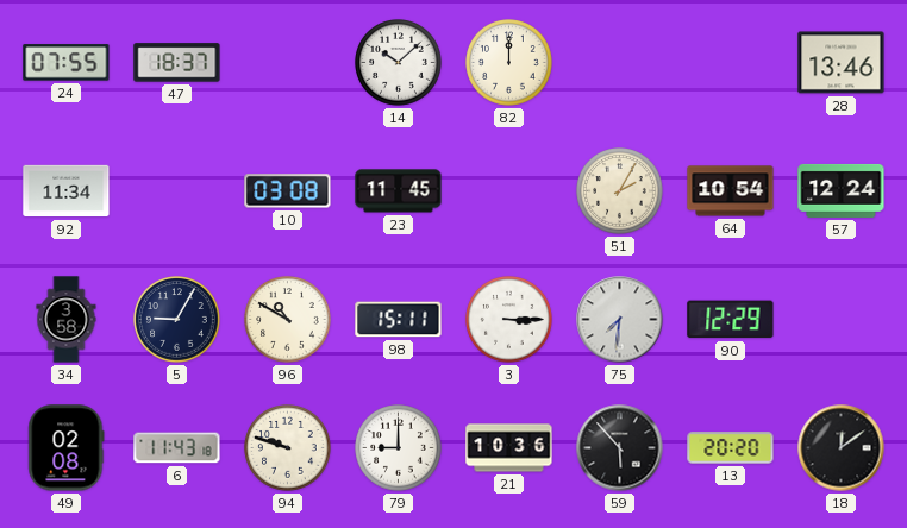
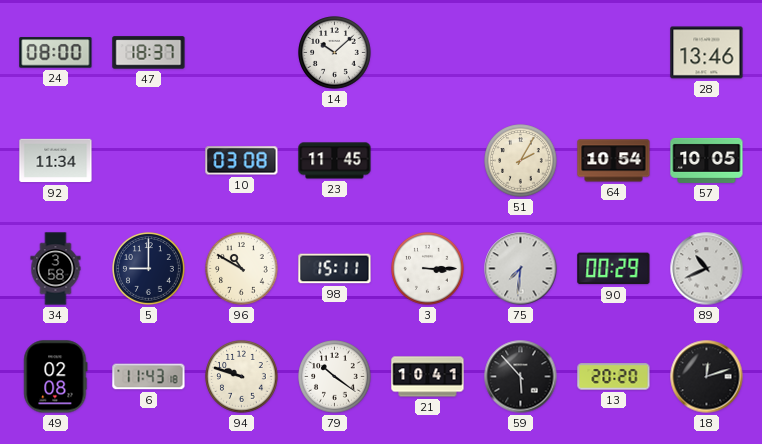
24: 07:55 -> 08:00 (56, 53)
82: 12:00 -> none (509, 63)
57: 12:24 -> 10:05 (707, 160)
5: 9:05 -> 9:00 (149, 269)
90: 12:29 -> 00:29 (614, 269)
89: none -> 10:41 (707, 269)
79: 9:00 -> 10:21 (335, 377)
21: 10:36 -> 10:41 (428, 377)
18: 12:09 -> 12:12 (707, 377)
